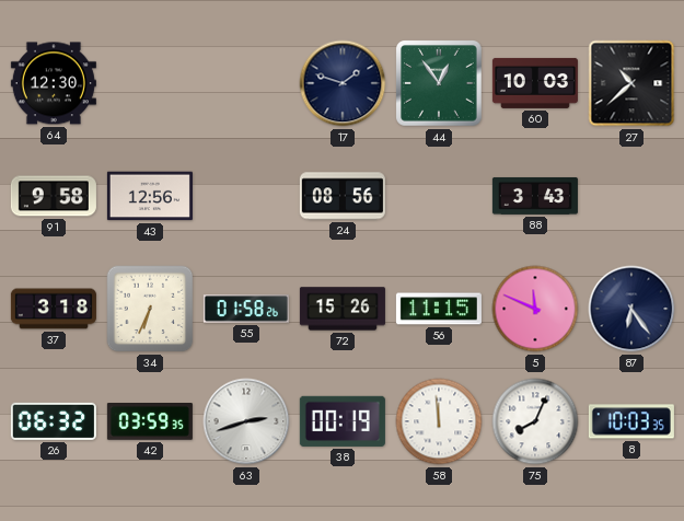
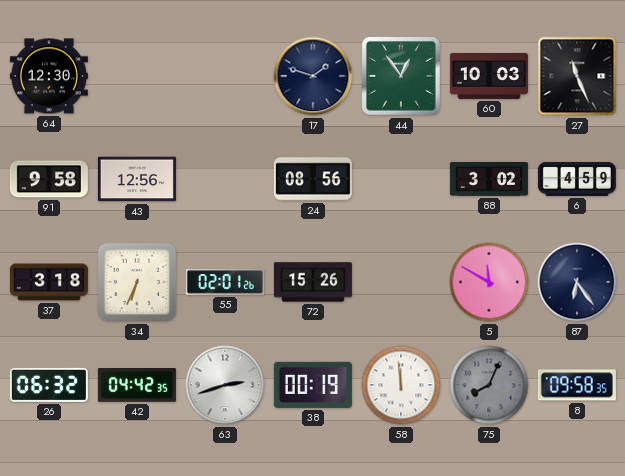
27: 10:38 -> 11:26 (577, 76)
88: 3:43 -> 3:02 (489, 179)
6: none -> 4:59 (577, 179)
55: 01:58 -> 02:01 (225, 282)
56: 11:15 -> none (439, 309)
5: 11:49 -> 11:50 (489, 282)
42: 03:59 -> 04:42 (137, 385)
75 dial: white -> grey (489, 385)
8: 10:03 -> 09:58 (577, 385)
